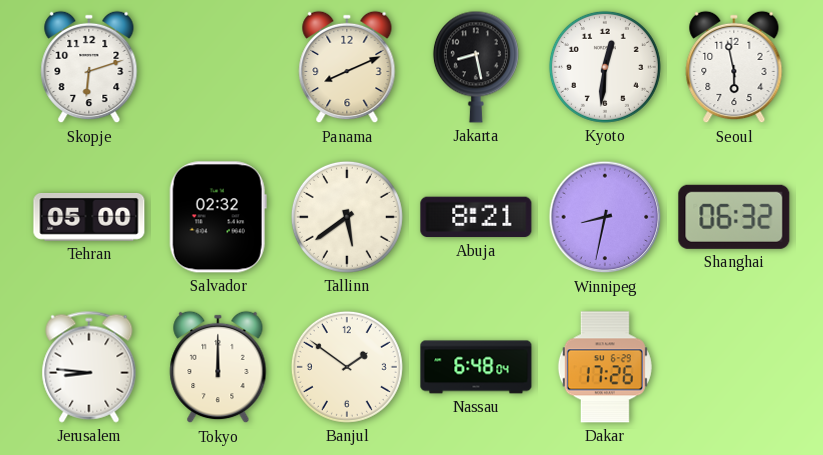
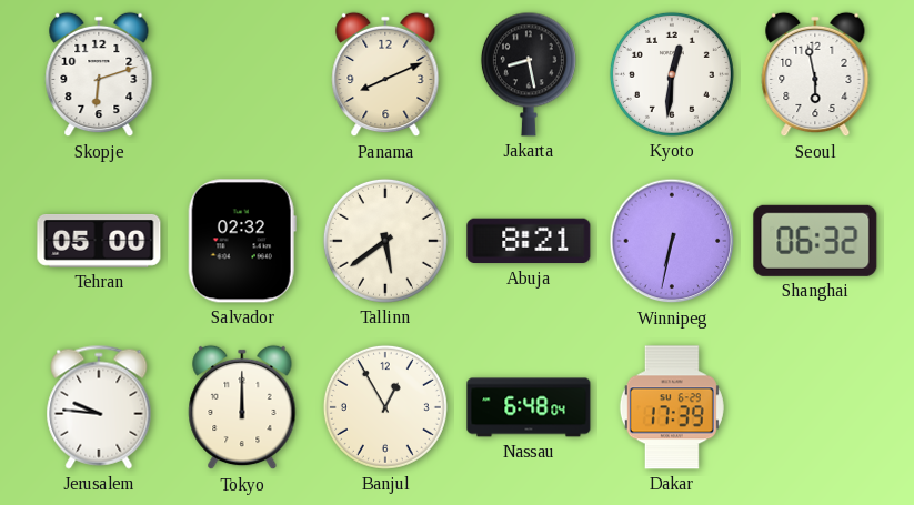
Winnipeg: 8:32 -> 6:32 (672, 241)
Jerusalem: 8:46 -> 9:46 (99, 407)
Banjul: 1:51 -> 12:55 (385, 407)
Dakar: 17:26 -> 17:39 (672, 407)
